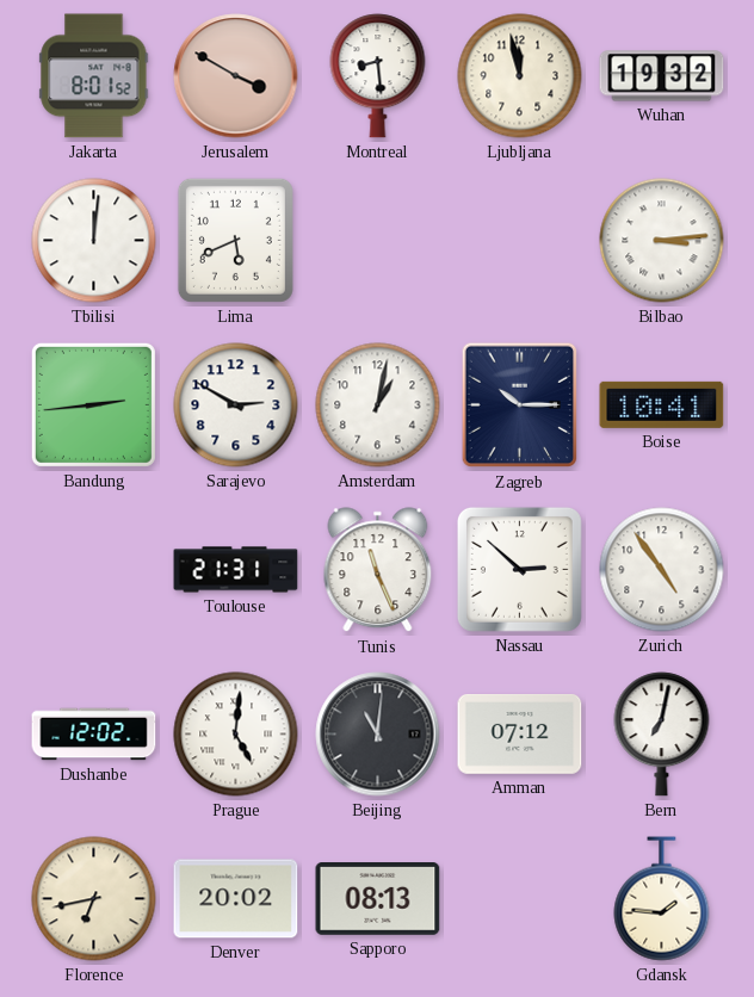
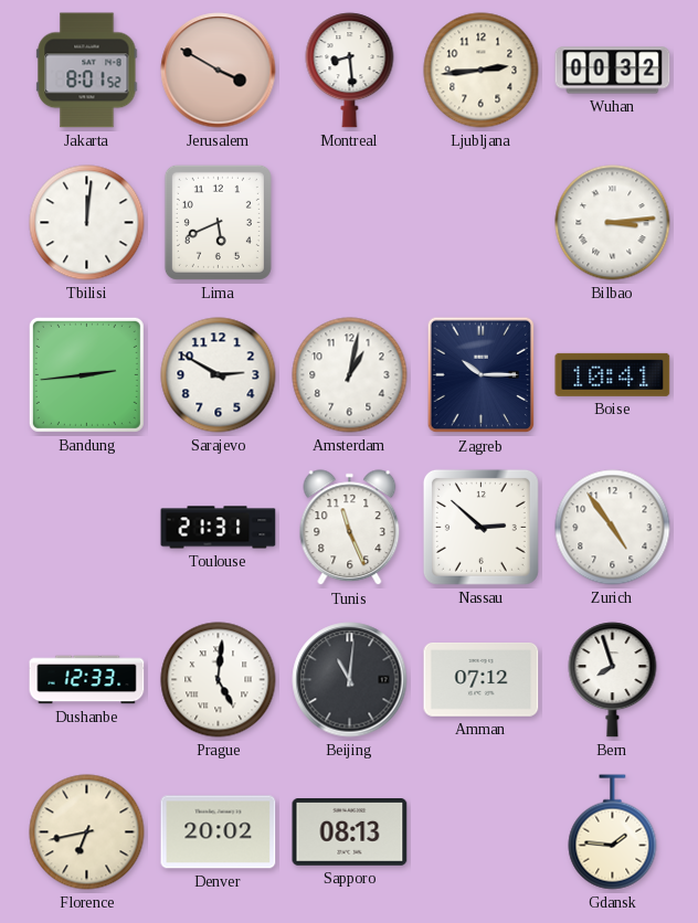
Ljubljana: 11:58 -> 2:44 (482, 71)
Wuhan: 19:32 -> 00:32 (613, 71)
Dushanbe: 12:02 -> 12:33 (87, 680)
Bern: 7:02 -> 7:57 (613, 680)
